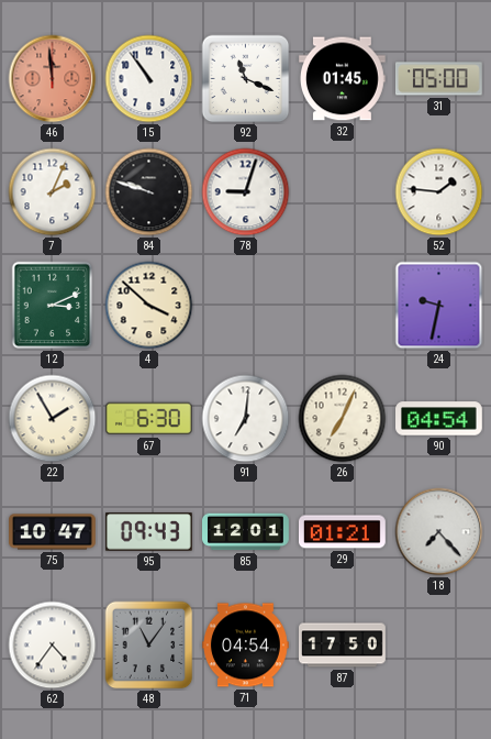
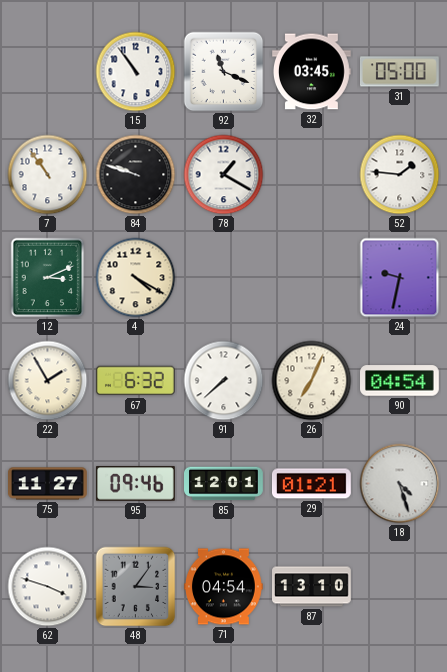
46: 11:59 -> none (53, 79)
32: 01:45 -> 03:45 (312, 72)
7: 2:04 -> 10:54 (48, 175)
78: 9:03 -> 1:20 (224, 175)
4: 3:52 -> 4:20 (136, 278)
67: 6:30 -> 6:32 (135, 381)
91: 7:01 -> 7:38 (224, 381)
75: 10:47 -> 11:27 (48, 484)
95: 09:43 -> 09:46 (136, 484)
18: 7:23 -> 4:27 (400, 484)
62: 4:36 -> 3:48 (48, 587)
48: 11:06 -> 3:06 (136, 587)
87: 17:50 -> 13:10 (312, 587)
